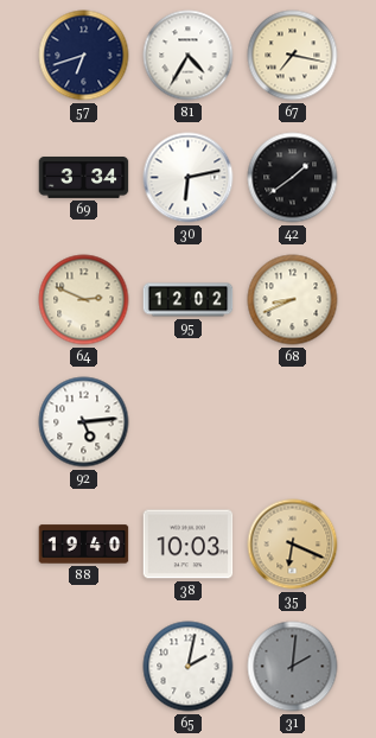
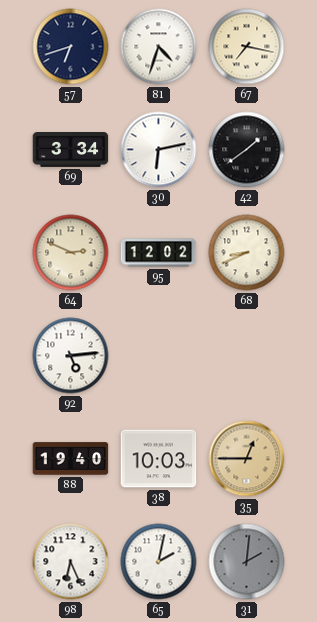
81: 4:35 -> 4:33 (159, 47)
35: 6:19 -> 12:45 (247, 459)
98: none -> 6:26 (71, 562)
